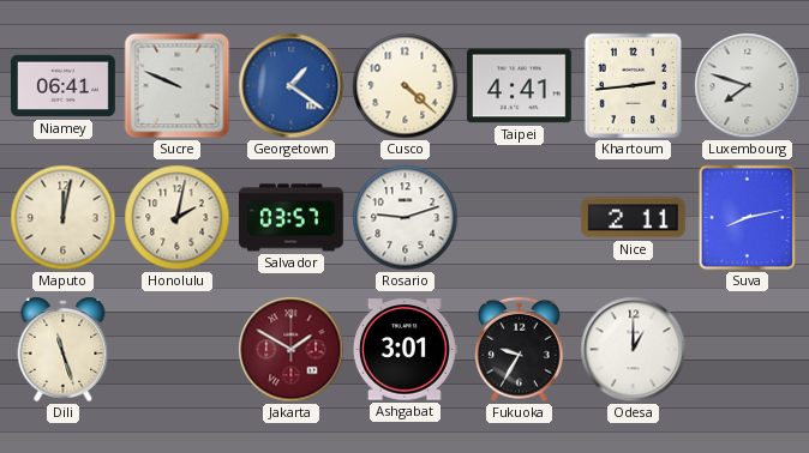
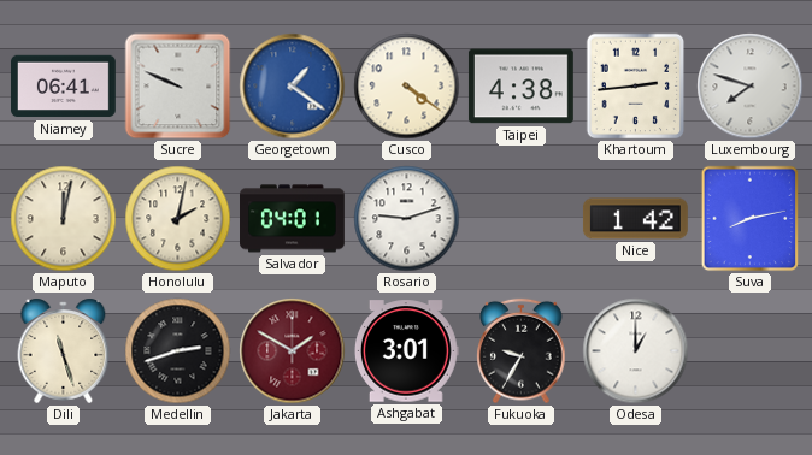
Cusco: 4:22 -> 4:21 (407, 87)
Taipei: 4:41 -> 4:38 (520, 87)
Salvador: 03:57 -> 04:01 (293, 219)
Nice: 2:11 -> 1:42 (635, 219)
Medellin: none -> 2:42 (178, 351)
